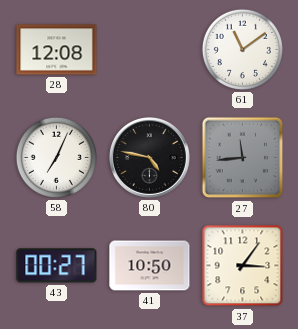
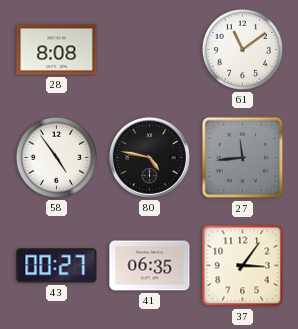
28: 12:08 -> 8:08 (57, 50)
58: 7:04 -> 4:54 (56, 157)
41: 10:50 -> 06:35 (150, 266)
